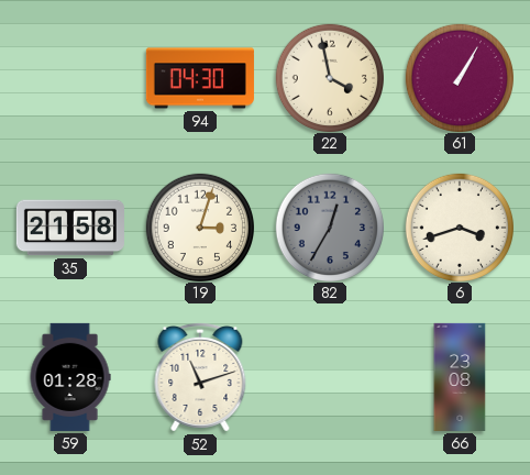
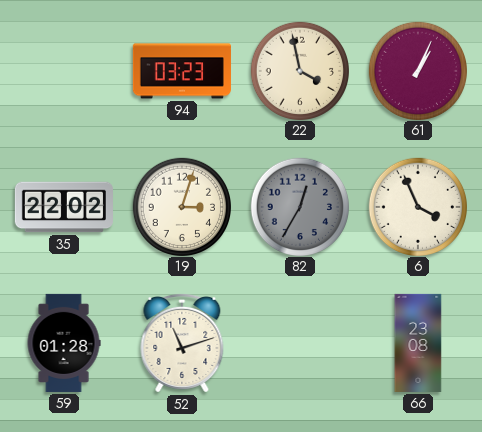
94: 04:30 -> 03:23 (182, 71)
61: 1:05 -> 1:04 (417, 70)
35: 21:58 -> 22:02 (64, 207)
6: 3:42 -> 3:56 (417, 206)
